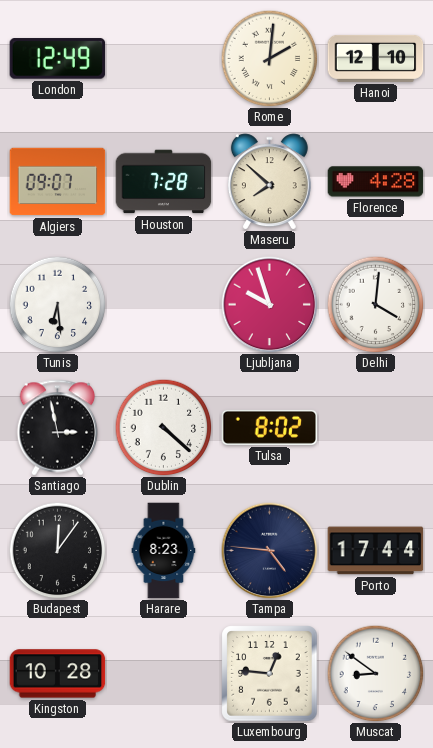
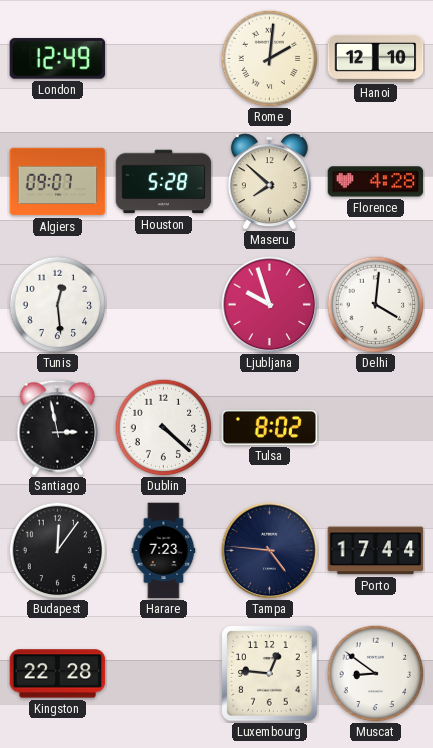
Houston: 7:28 -> 5:28 (164, 182)
Tunis: 6:29 -> 12:29 (57, 304)
Harare: 8:23 -> 7:23 (164, 551)
Kingston: 10:28 -> 22:28 (58, 674)
